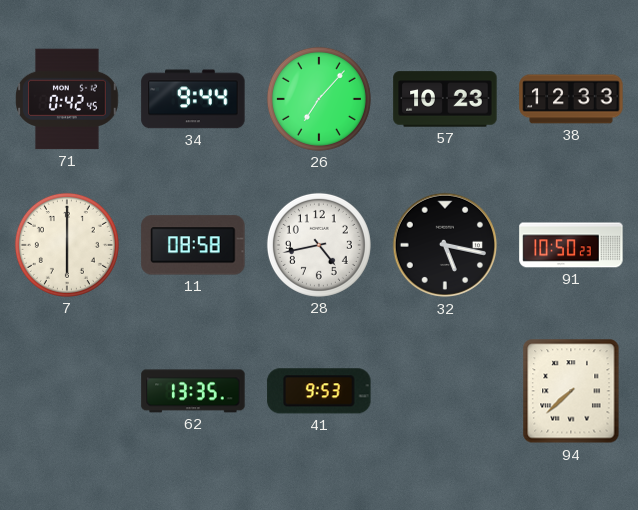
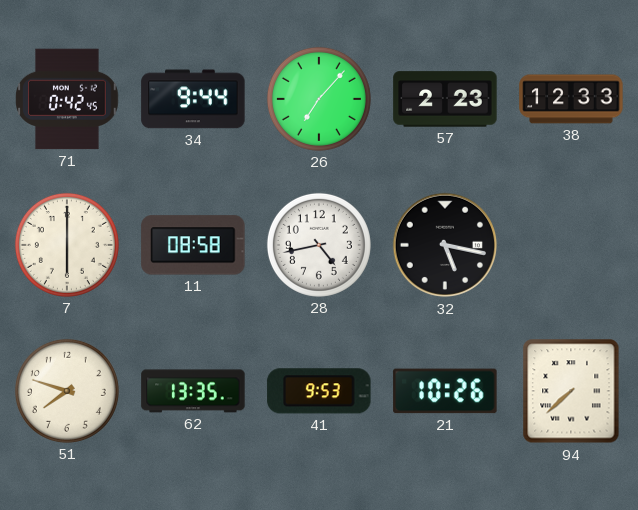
57: 10:23 -> 2:23 (445, 99)
91: 10:50 -> none (571, 245)
51: none -> 7:48 (67, 391)
21: none -> 10:26 (445, 391)
